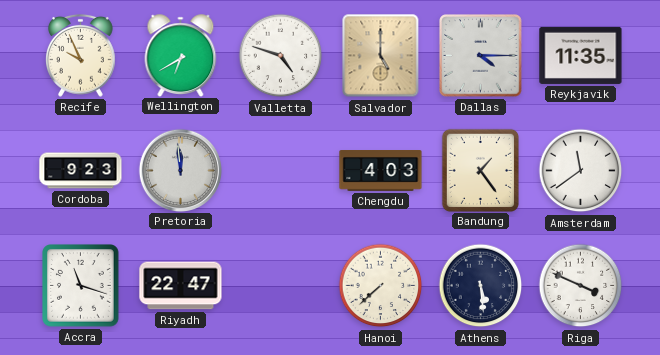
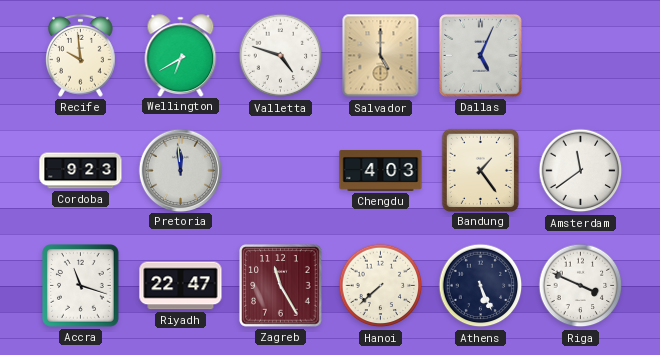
Recife: 9:56 -> 9:59 (81, 55)
Dallas: 4:15 -> 5:04 (481, 56)
Reykjavik: 11:35 -> none (581, 55)
Zagreb: none -> 11:25 (281, 286)
Athens: 5:29 -> 5:26 (481, 286)
